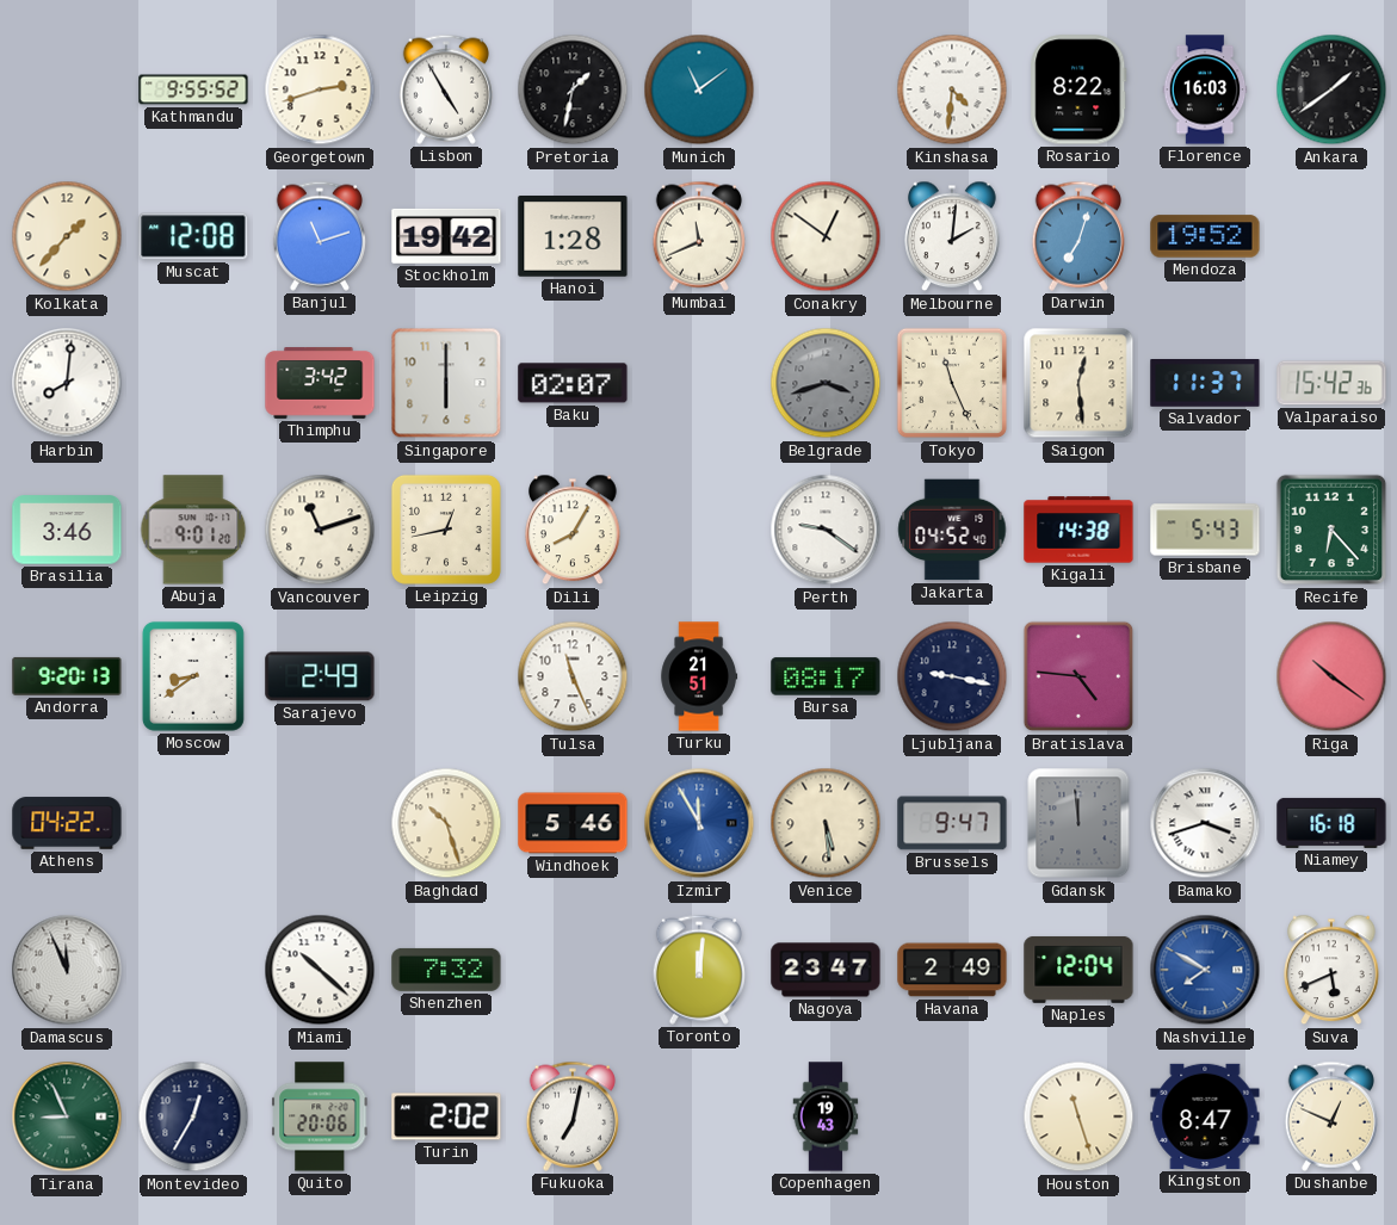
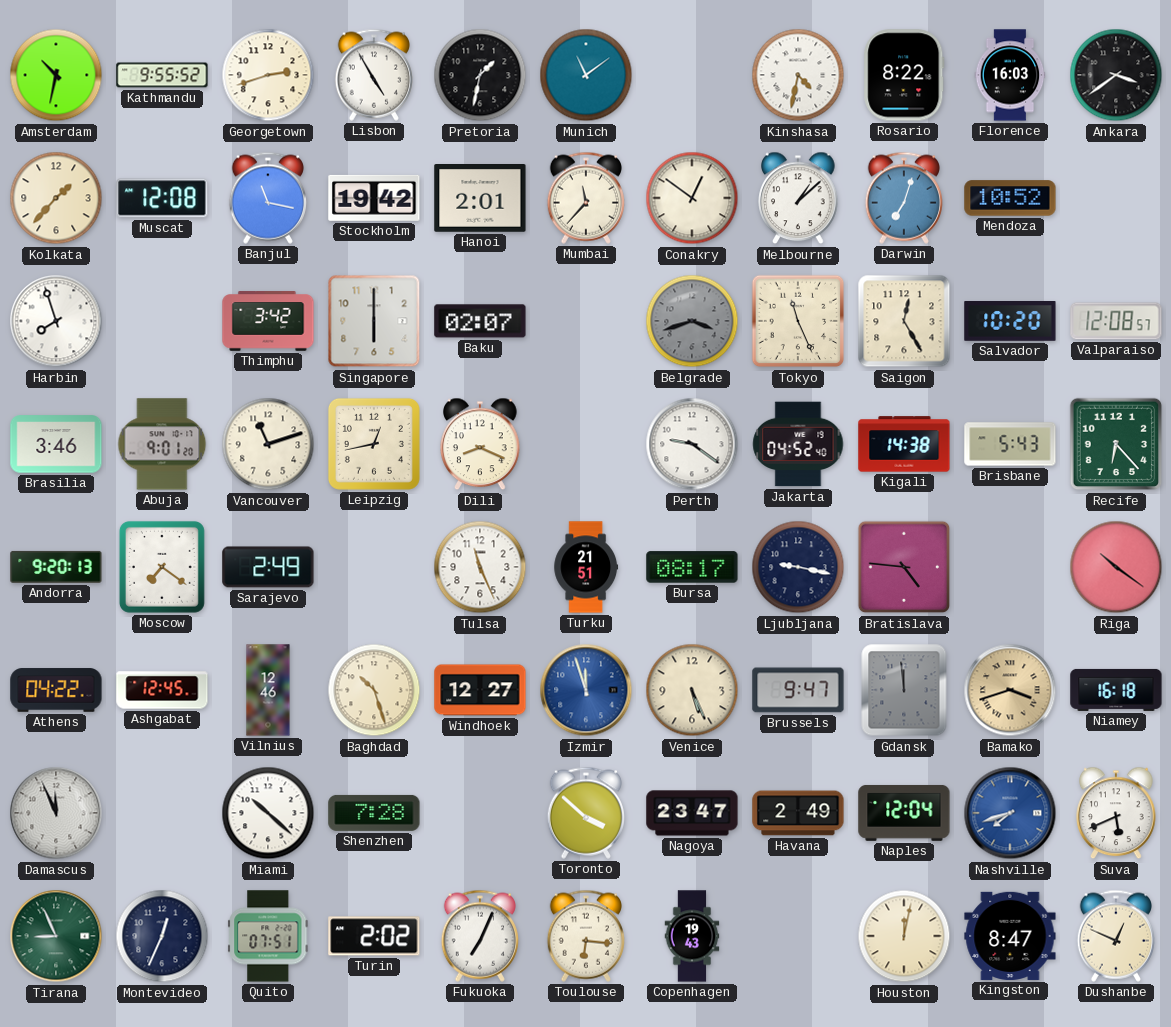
Amsterdam: none -> 10:32 (56, 75)
Kinshasa: 4:31 -> 4:32 (798, 75)
Ankara: 1:39 -> 3:39 (1116, 75)
Banjul: 11:12 -> 11:17 (267, 198)
Hanoi: 1:28 -> 2:01 (480, 199)
Mumbai: 11:41 -> 11:37 (585, 198)
Melbourne: 2:01 -> 1:08 (798, 198)
Mendoza: 19:52 -> 10:52 (1010, 198)
Harbin: 8:01 -> 7:57 (56, 321)
Saigon: 12:29 -> 12:25 (904, 321)
Salvador: 11:37 -> 10:20 (1010, 322)
Valparaiso: 15:42 -> 12:08 (1116, 321)
Dili: 8:05 -> 8:19 (480, 444)
Moscow: 8:39 -> 7:21 (162, 567)
Ashgabat: none -> 12:45 (162, 690)
Vilnius: none -> 12:46 (268, 690)
Windhoek: 5:46 -> 12:27 (480, 690)
Izmir: 11:55 -> 11:57 (586, 690)
Venice: 5:29 -> 5:26 (692, 690)
Bamako dial: white -> champagne (1010, 690)
Shenzhen: 7:32 -> 7:28 (374, 813)
Toronto: 12:01 -> 3:52 (585, 813)
Nashville: 7:50 -> 7:42 (1010, 813)
Montevideo: 12:35 -> 12:34 (162, 936)
Quito: 20:06 -> 07:51 (268, 936)
Fukuoka: 7:02 -> 7:04 (479, 936)
Toulouse: none -> 6:16 (585, 936)
Houston: 11:27 -> 12:02 (904, 936)
